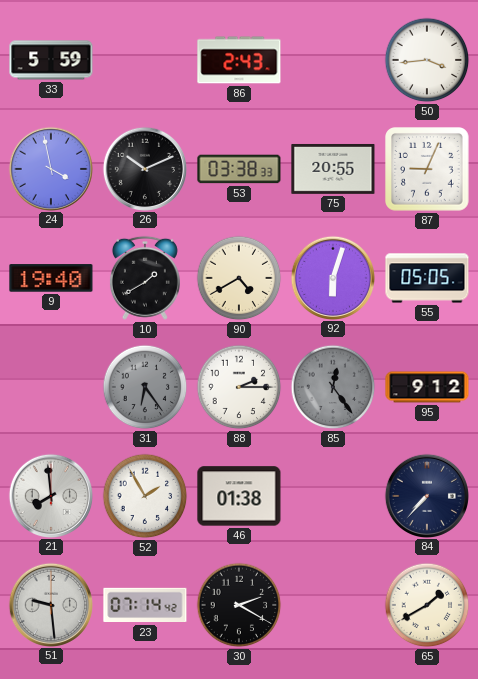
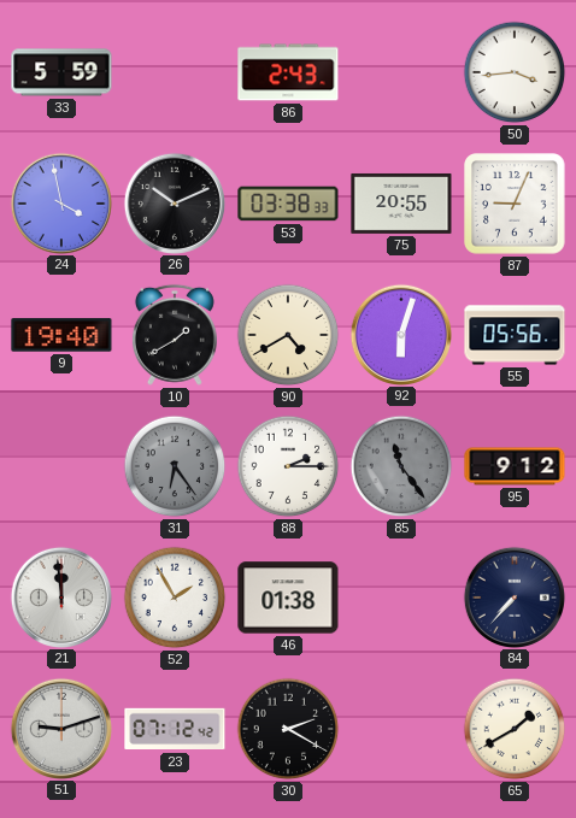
55: 05:05 -> 05:56 (515, 335)
85: 12:24 -> 11:24 (401, 466)
21: 7:59 -> 11:59 (60, 596)
51: 9:29 -> 9:12 (60, 728)
23: 07:14 -> 07:12 (175, 729)
